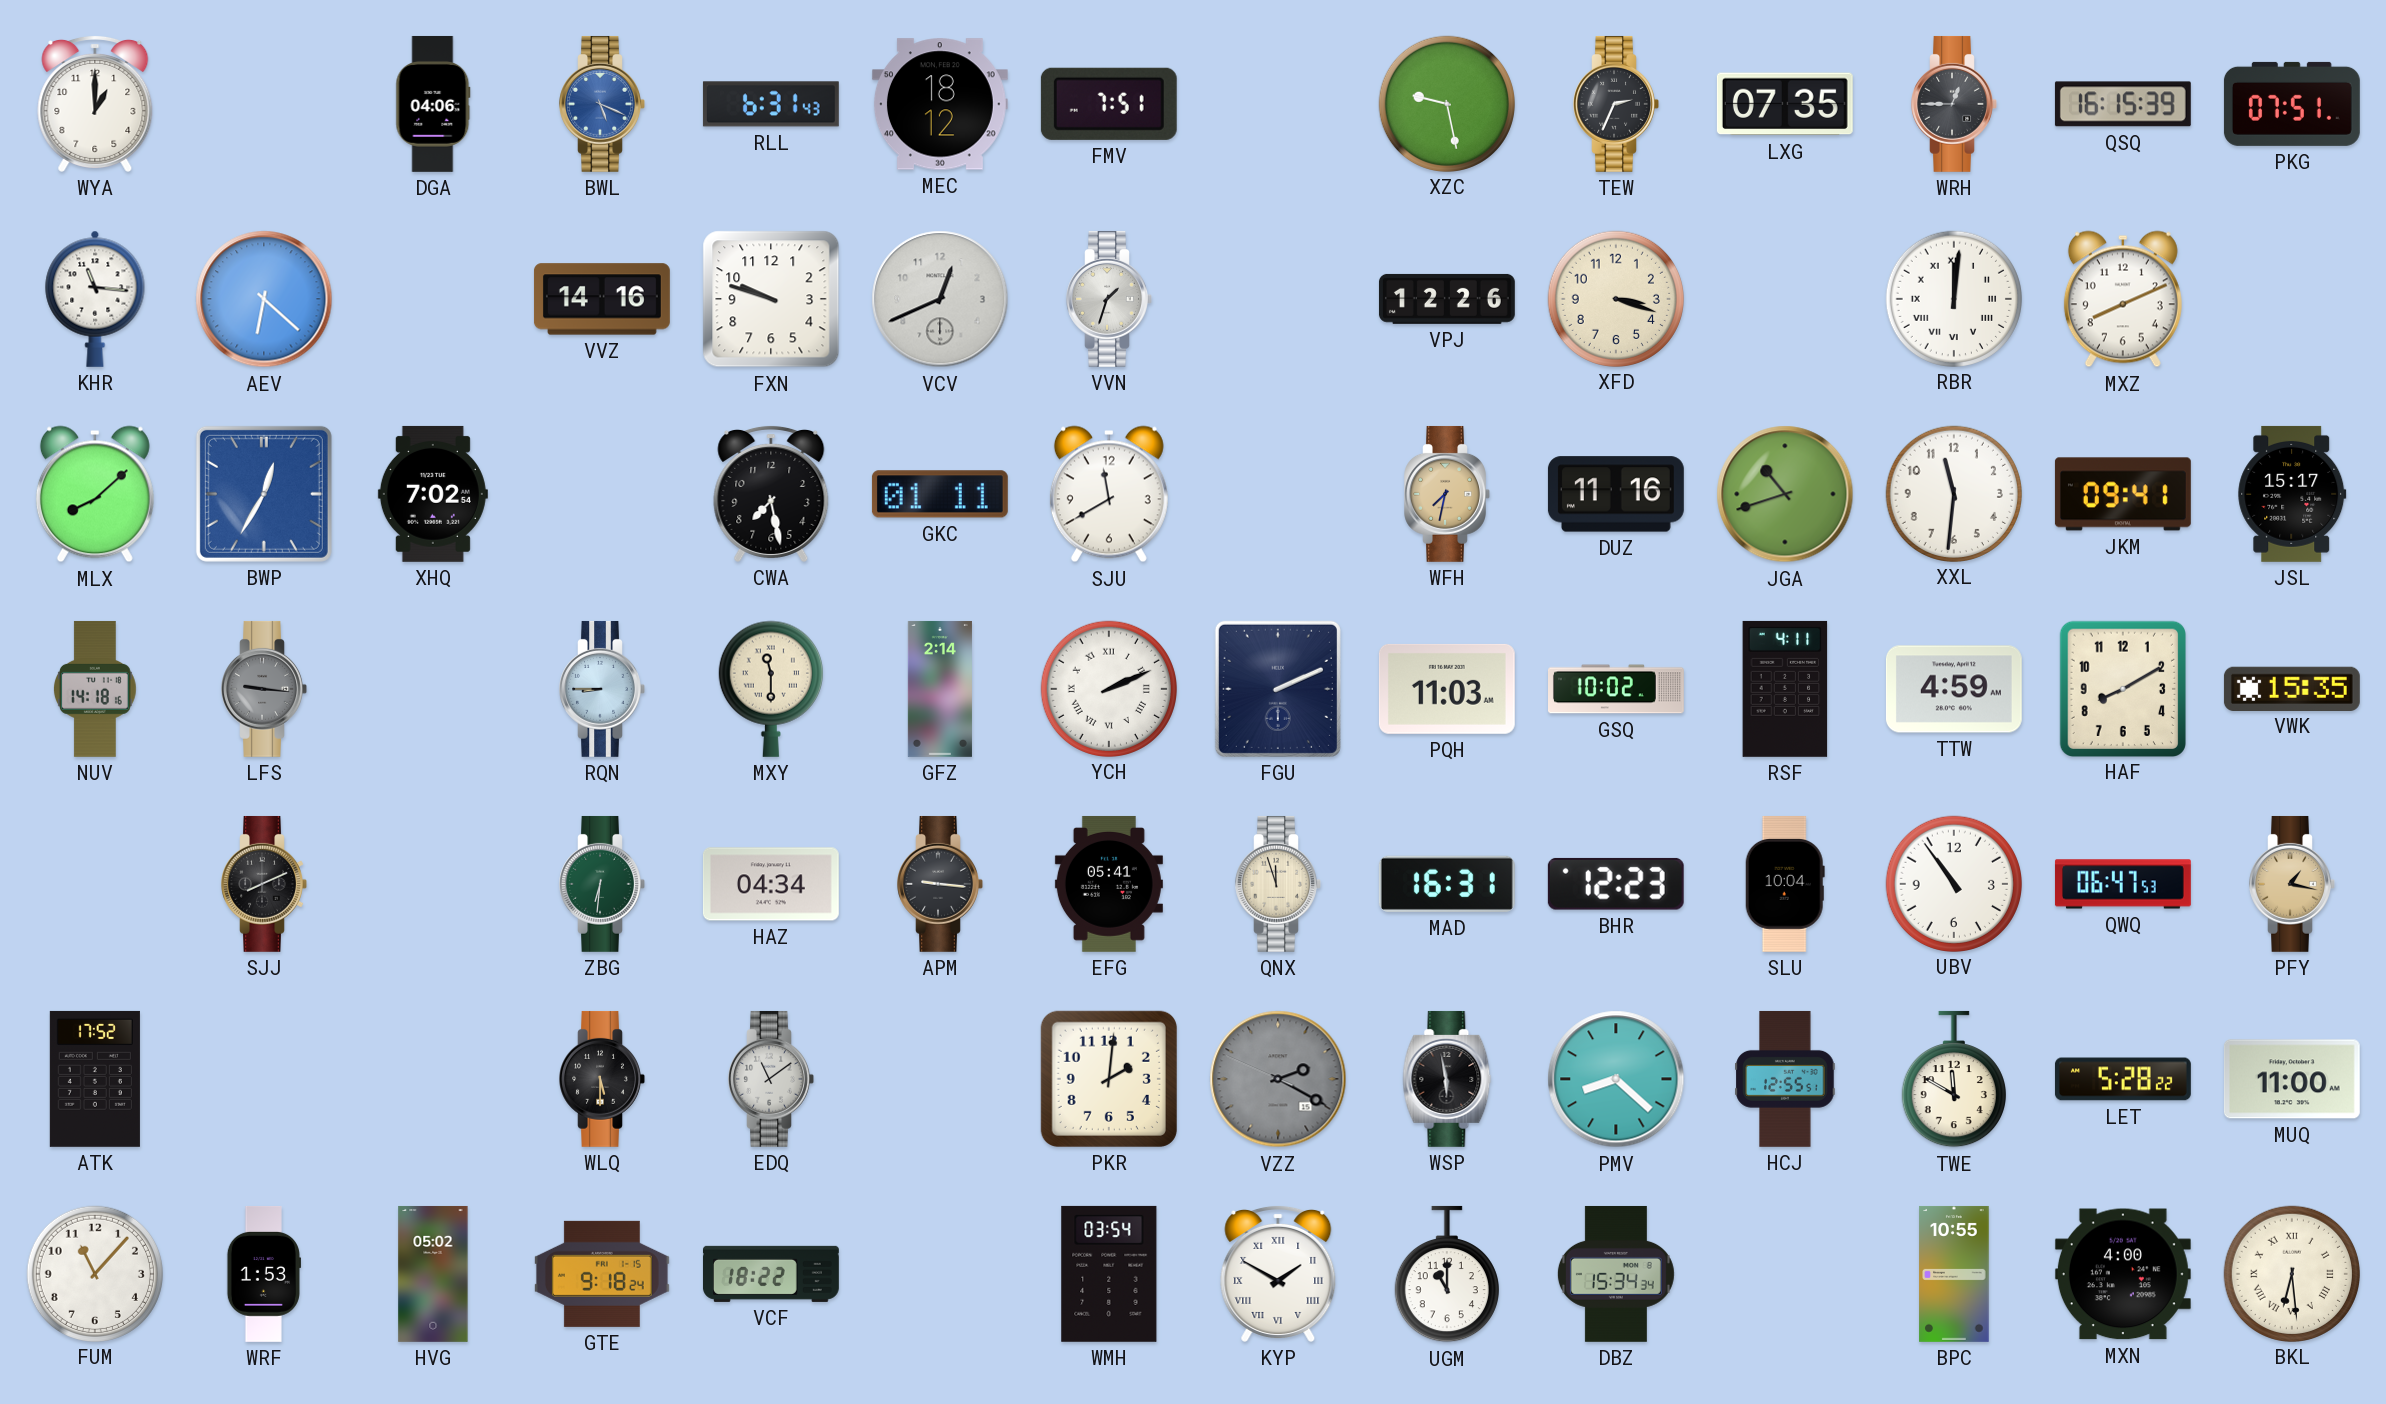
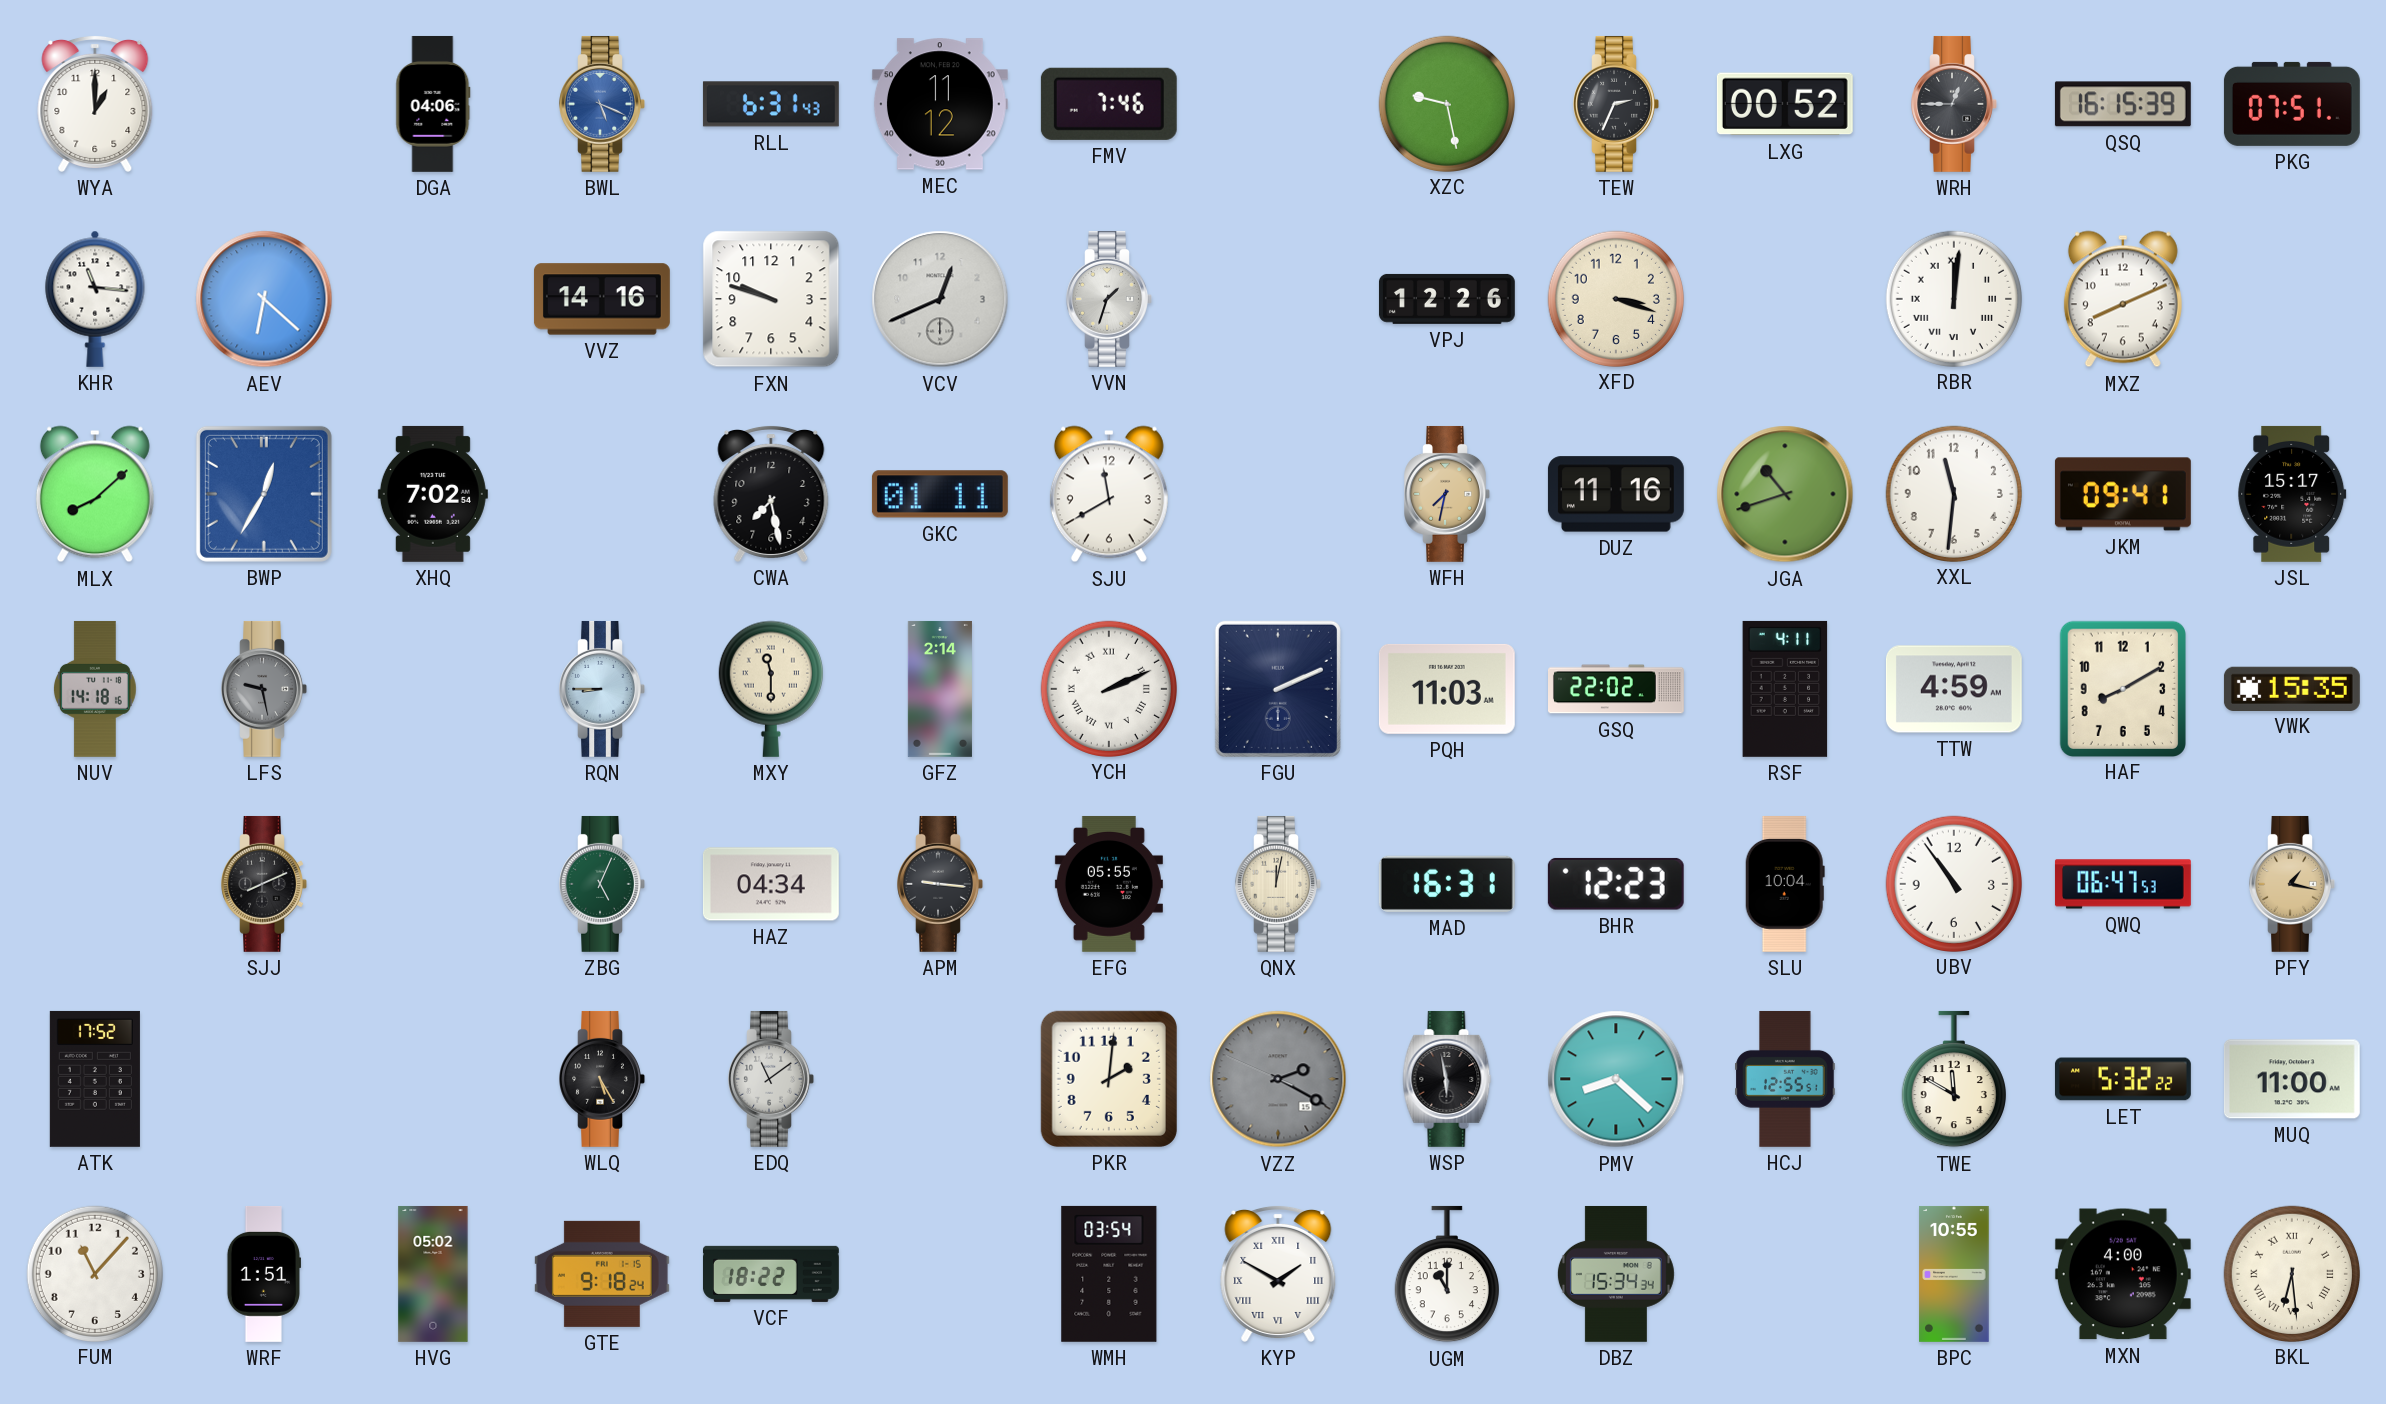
MEC: 18:12 -> 11:12 (940, 104)
FMV: 7:51 -> 7:46 (1109, 104)
LXG: 07:35 -> 00:52 (1785, 104)
LFS: 9:16 -> 9:28 (264, 689)
GSQ: 10:02 -> 22:02 (1617, 689)
ZBG: 6:31 -> 5:04 (602, 884)
EFG: 05:41 -> 05:55 (1109, 884)
QNX: 11:57 -> 12:02 (1278, 884)
WLQ: 5:30 -> 5:25 (602, 1079)
LET: 5:28 -> 5:32 (2123, 1079)
WRF: 1:53 -> 1:51 (263, 1275)
